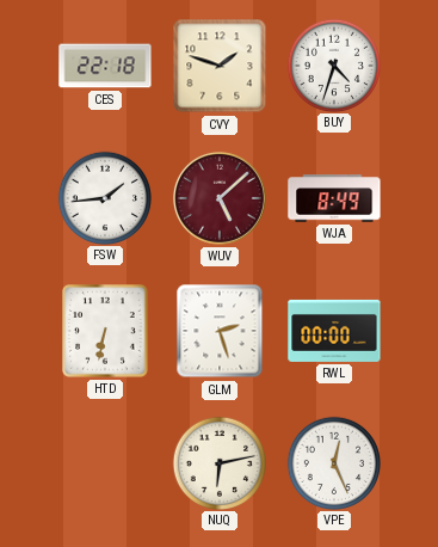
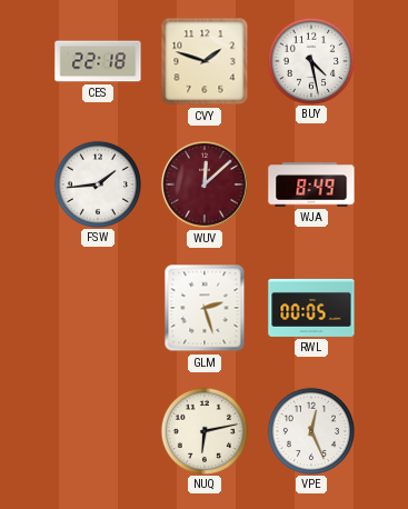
BUY: 4:33 -> 4:28 (310, 60)
WUV: 5:08 -> 12:08 (205, 184)
HTD: 6:32 -> none (105, 331)
RWL: 00:00 -> 00:05 (311, 308)
